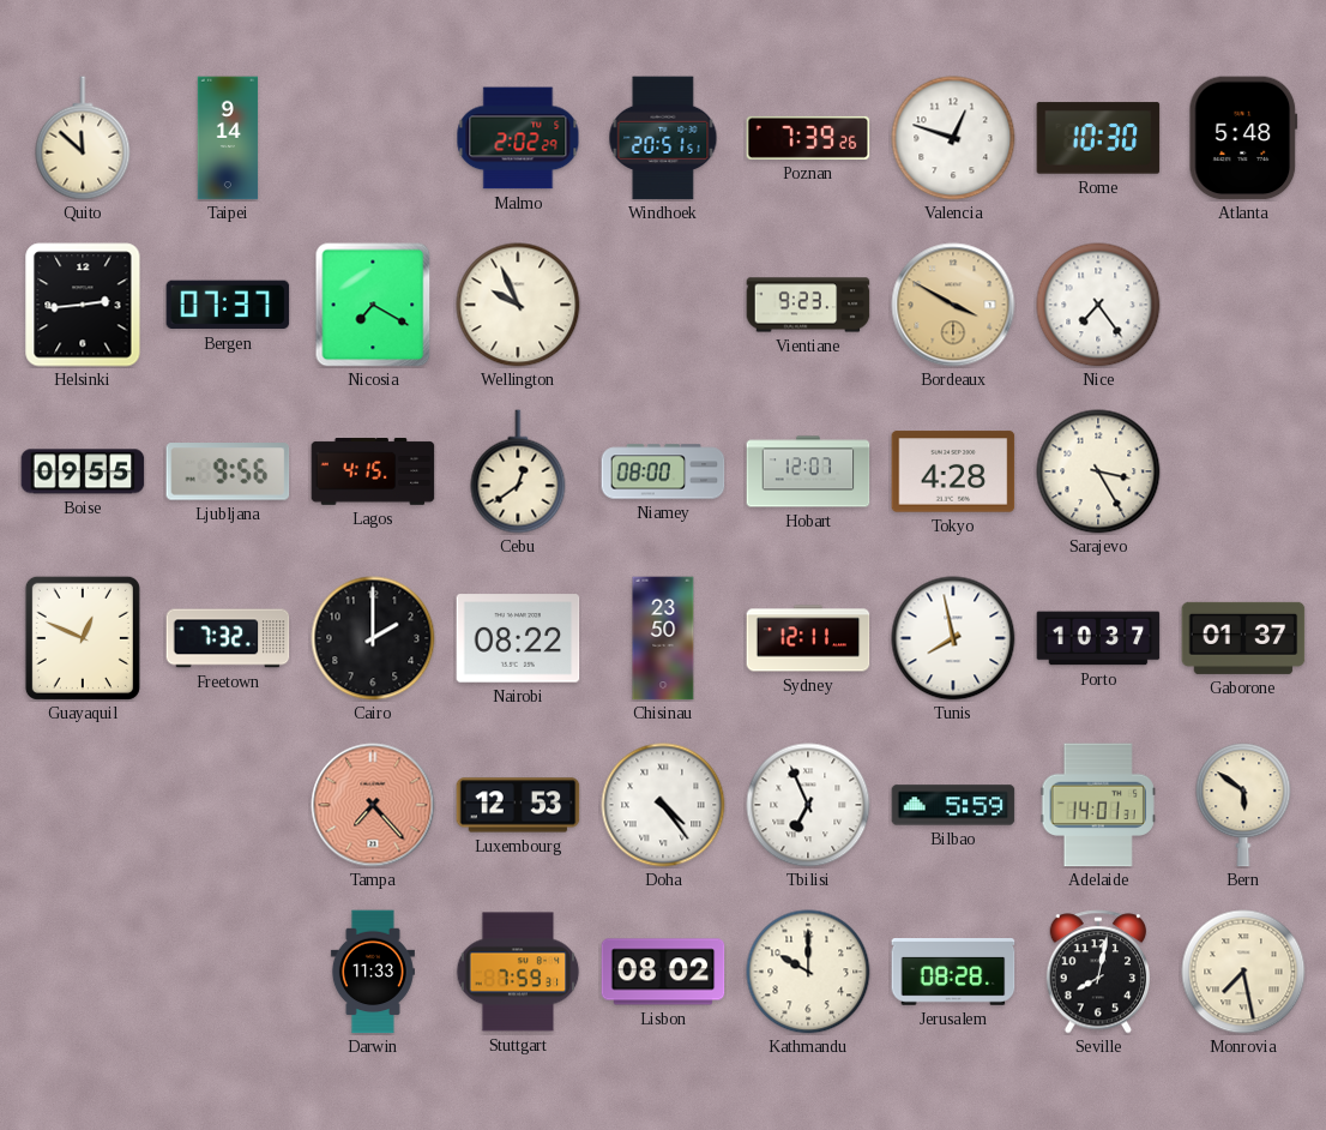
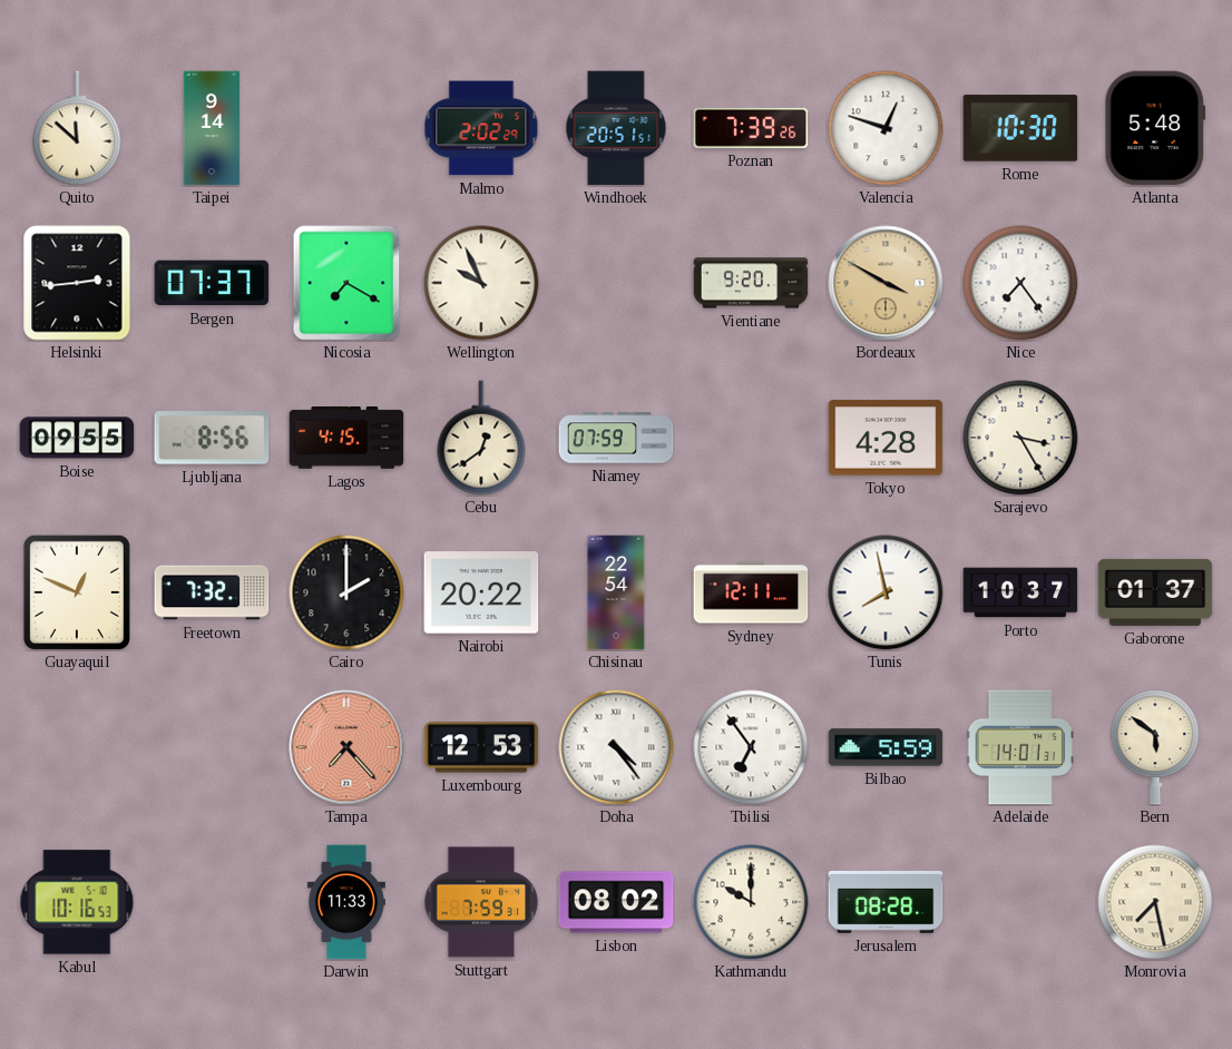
Vientiane: 9:23 -> 9:20 (751, 283)
Ljubljana: 9:56 -> 8:56 (212, 438)
Niamey: 08:00 -> 07:59 (616, 438)
Hobart: 12:07 -> none (808, 471)
Nairobi: 08:22 -> 20:22 (481, 592)
Chisinau: 23:50 -> 22:54 (616, 592)
Tbilisi: 6:56 -> 6:54 (751, 747)
Kabul: none -> 10:16 (77, 902)
Seville: 8:02 -> none (1098, 972)
